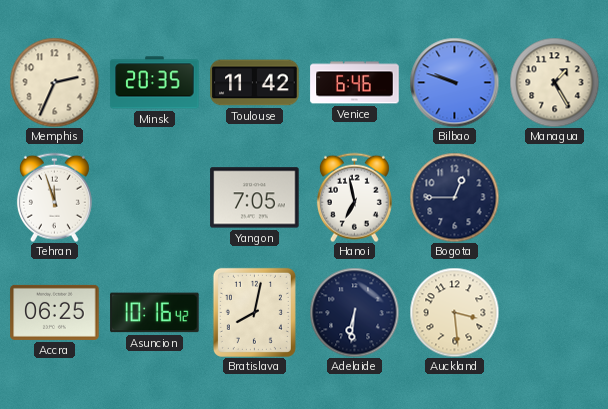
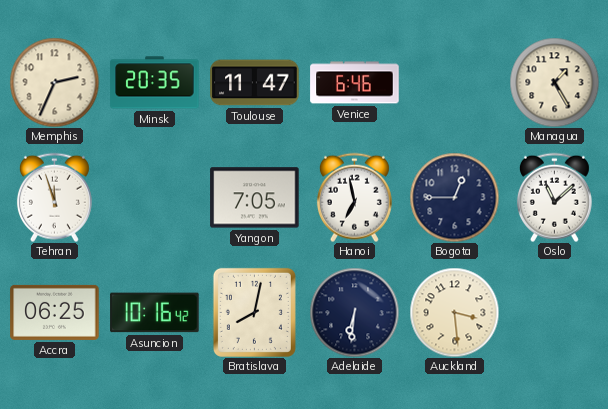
Toulouse: 11:42 -> 11:47 (255, 83)
Bilbao: 9:48 -> none (454, 82)
Oslo: none -> 11:08 (554, 197)
